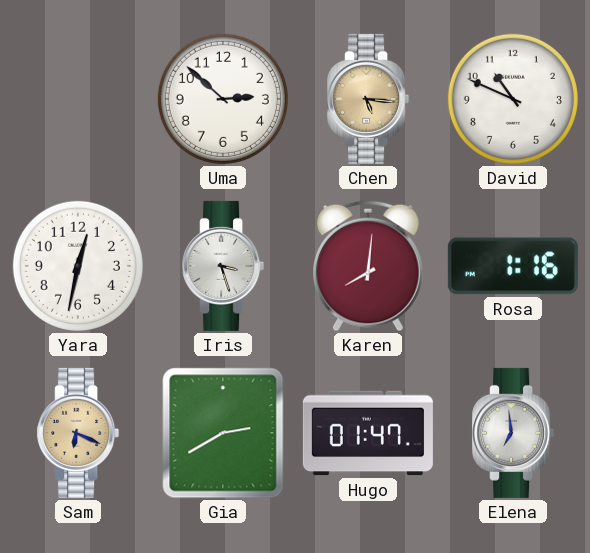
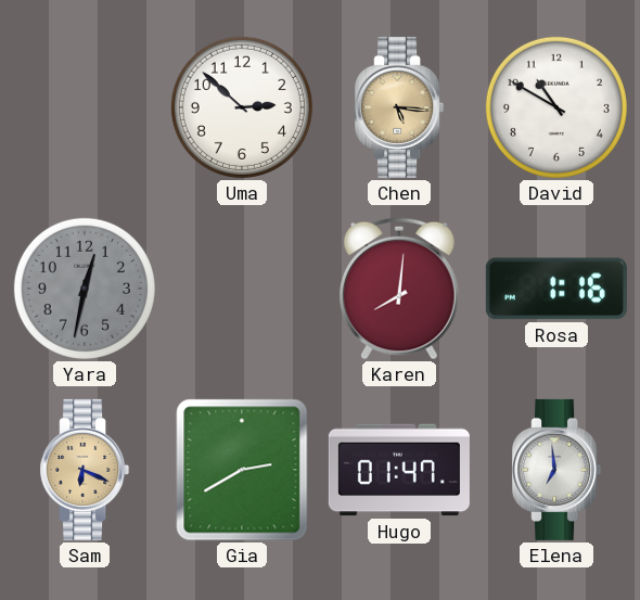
David: 10:49 -> 10:50 (556, 107)
Yara dial: white -> grey (85, 289)
Iris: 3:27 -> none (223, 266)
